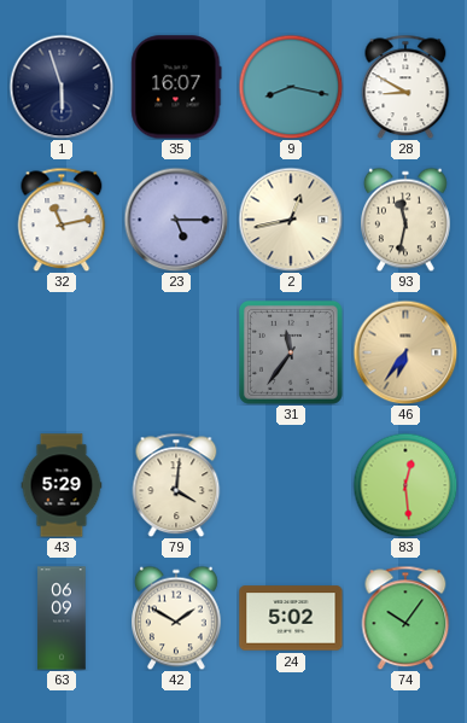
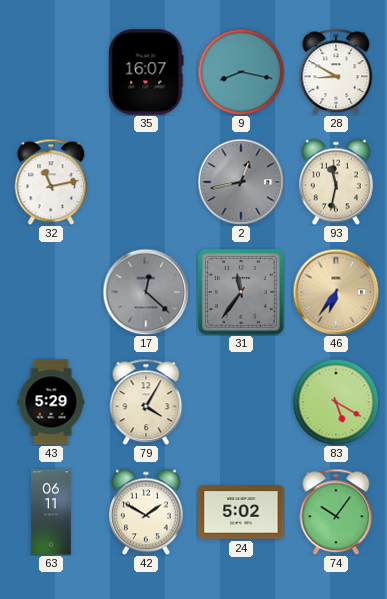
1: 5:57 -> none (62, 87)
23: 5:15 -> none (176, 220)
2 dial: cream -> grey (241, 182)
17: none -> 12:22 (146, 292)
79: 4:01 -> 4:05 (146, 402)
83: 12:29 -> 5:20 (336, 402)
63: 06:09 -> 06:11 (51, 512)
